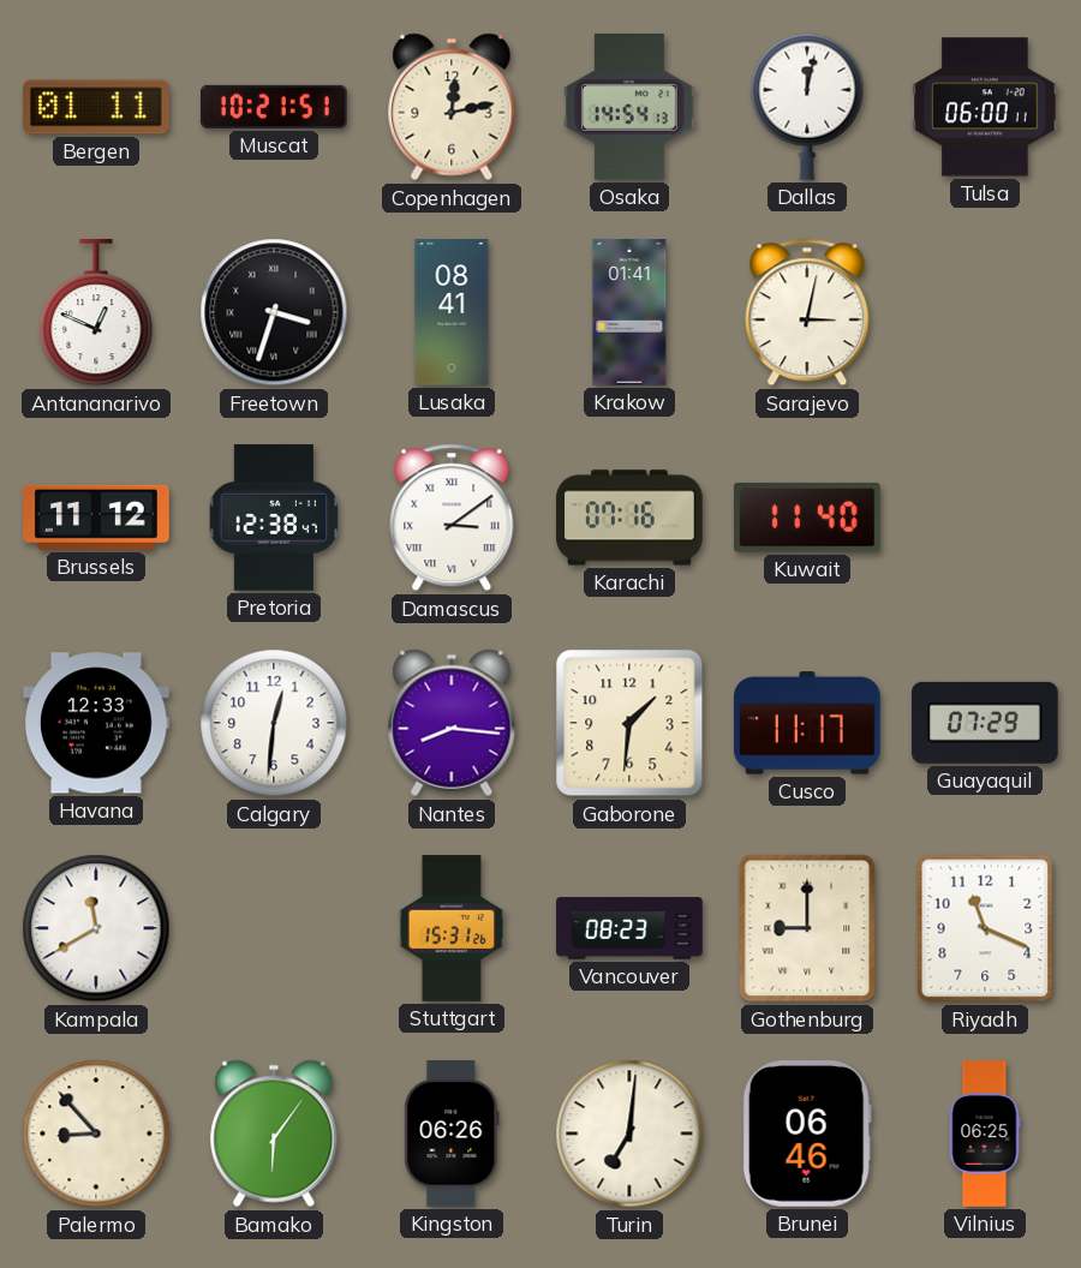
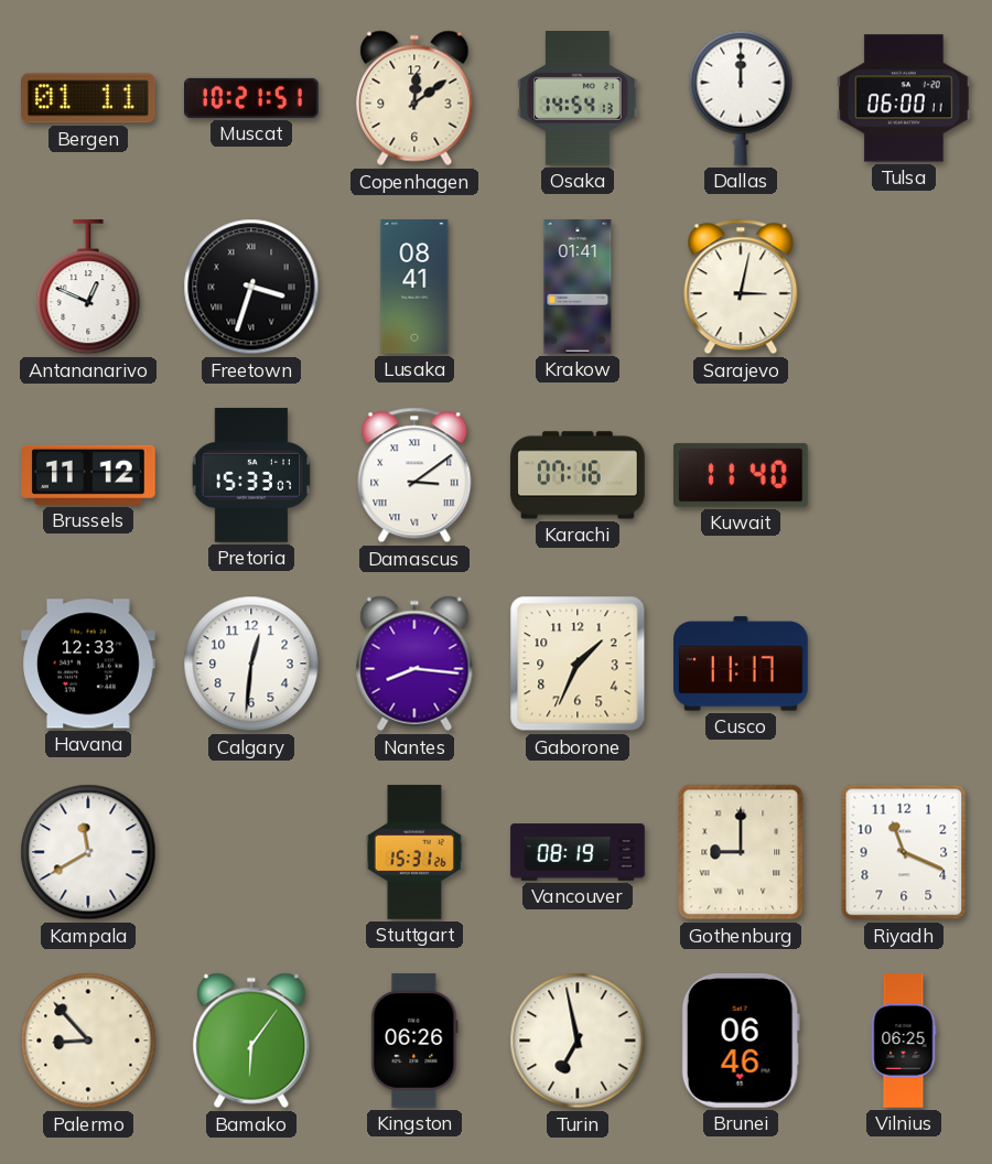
Copenhagen: 12:13 -> 12:09 (414, 98)
Dallas: 12:02 -> 12:00 (741, 98)
Pretoria: 12:38 -> 15:33 (251, 475)
Gaborone: 1:31 -> 1:34 (578, 664)
Guayaquil: 07:29 -> none (985, 723)
Vancouver: 08:23 -> 08:19 (578, 852)
Turin: 7:01 -> 6:58 (578, 1041)
